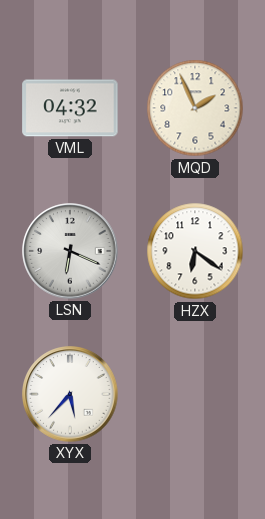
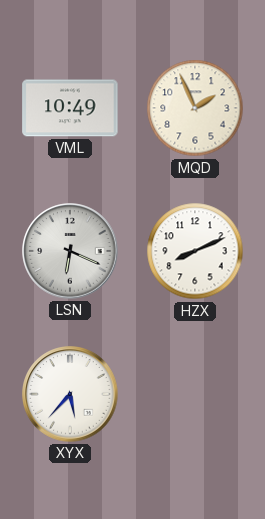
VML: 04:32 -> 10:49 (70, 108)
HZX: 6:21 -> 8:11 (195, 251)
